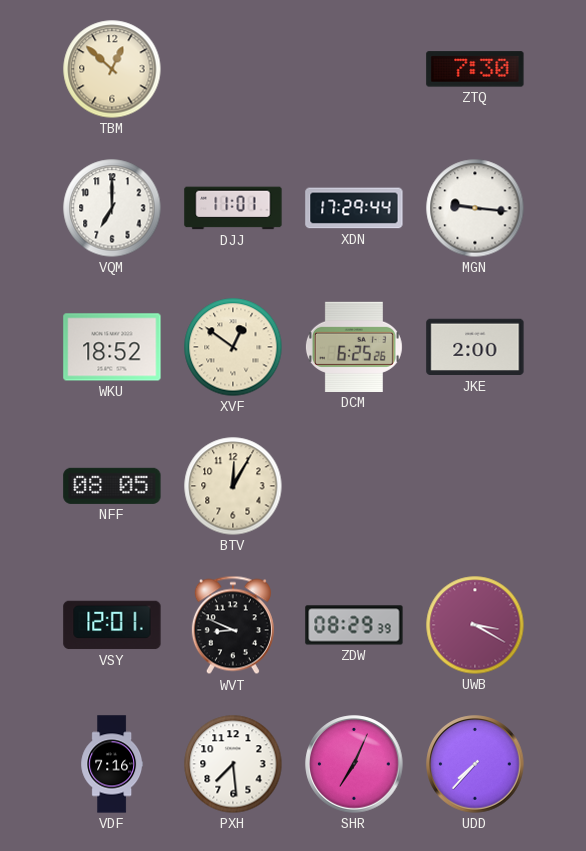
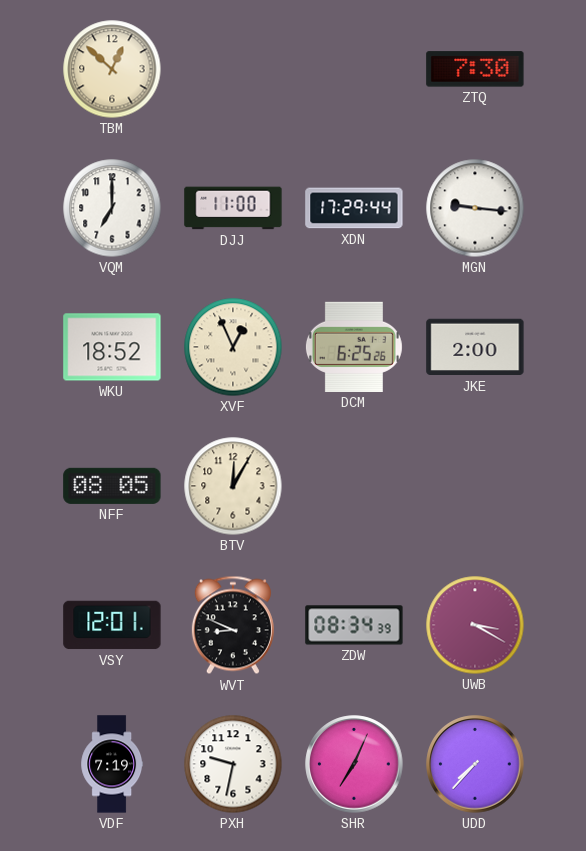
DJJ: 11:01 -> 11:00 (233, 208)
XVF: 12:51 -> 12:56 (233, 347)
ZDW: 08:29 -> 08:34 (354, 625)
VDF: 7:16 -> 7:19 (112, 764)
PXH: 7:29 -> 9:32 (233, 764)
